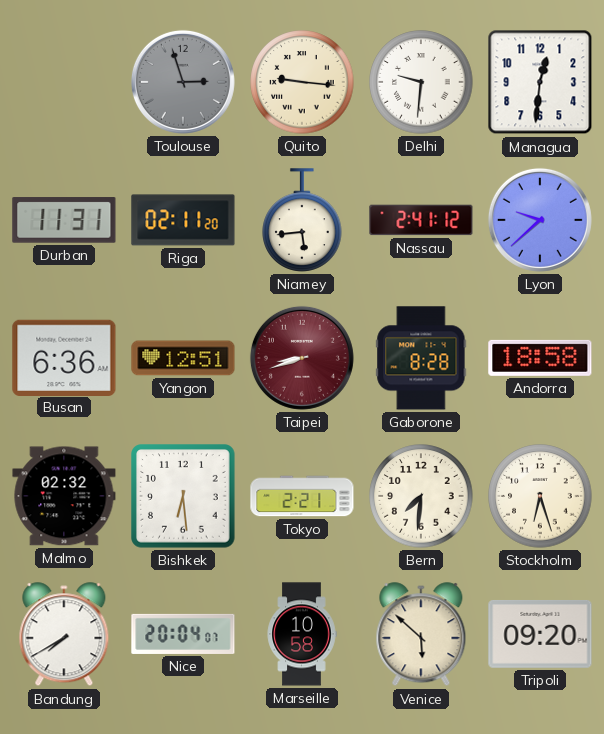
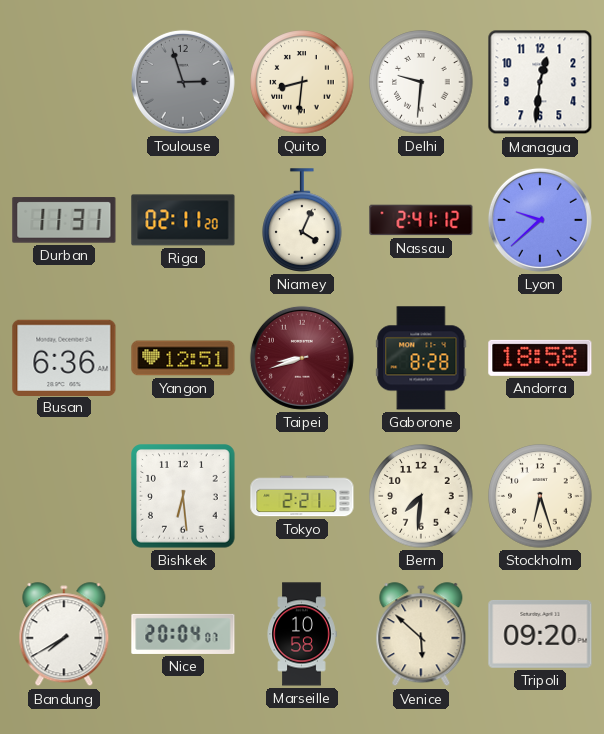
Quito: 9:16 -> 8:31 (302, 82)
Niamey: 5:44 -> 4:04 (302, 220)
Malmo: 02:32 -> none (64, 496)
